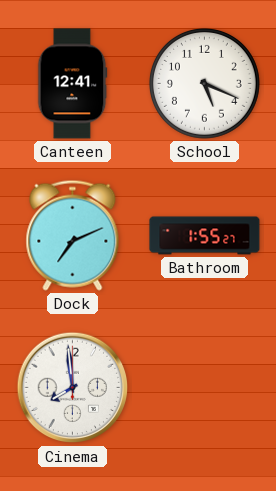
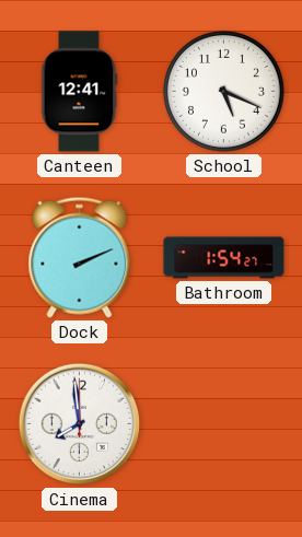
Dock: 7:11 -> 2:11 (80, 257)
Bathroom: 1:55 -> 1:54 (224, 258)
